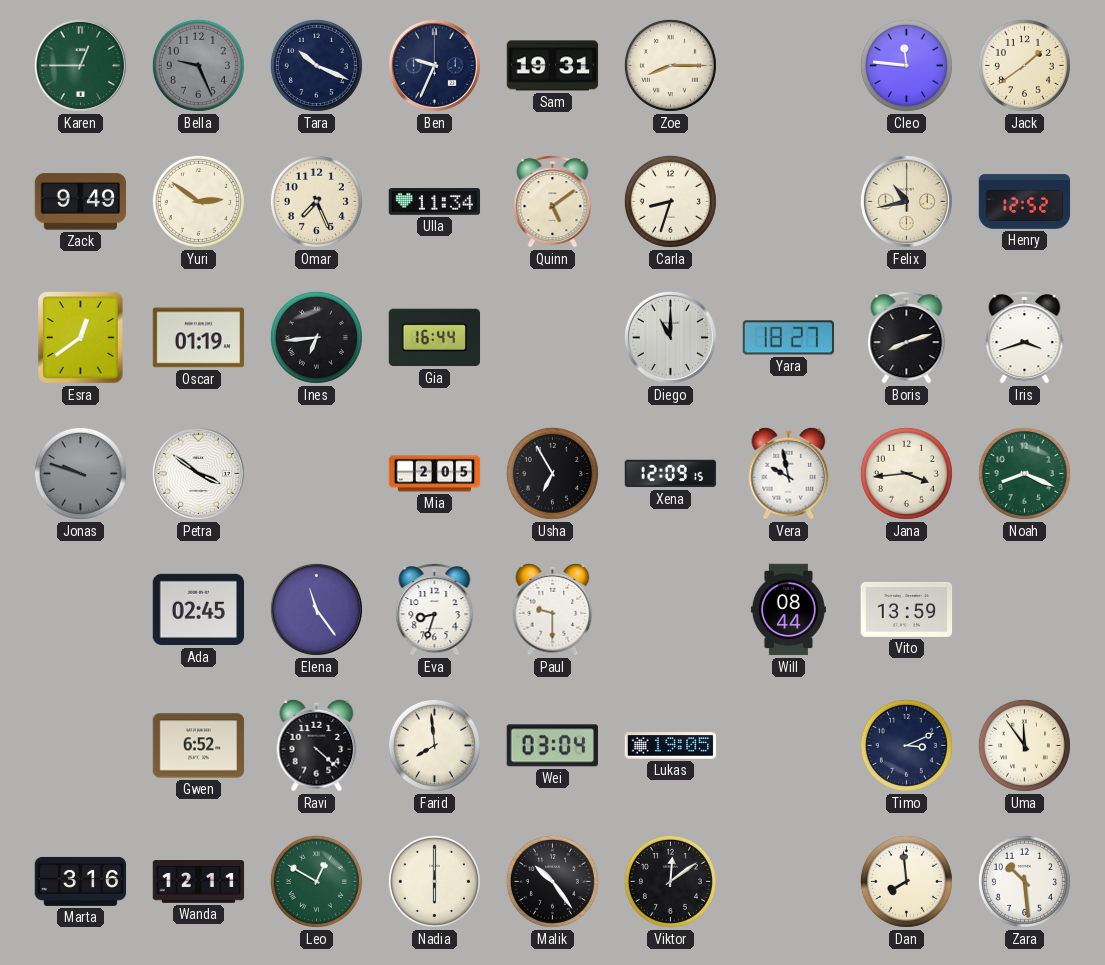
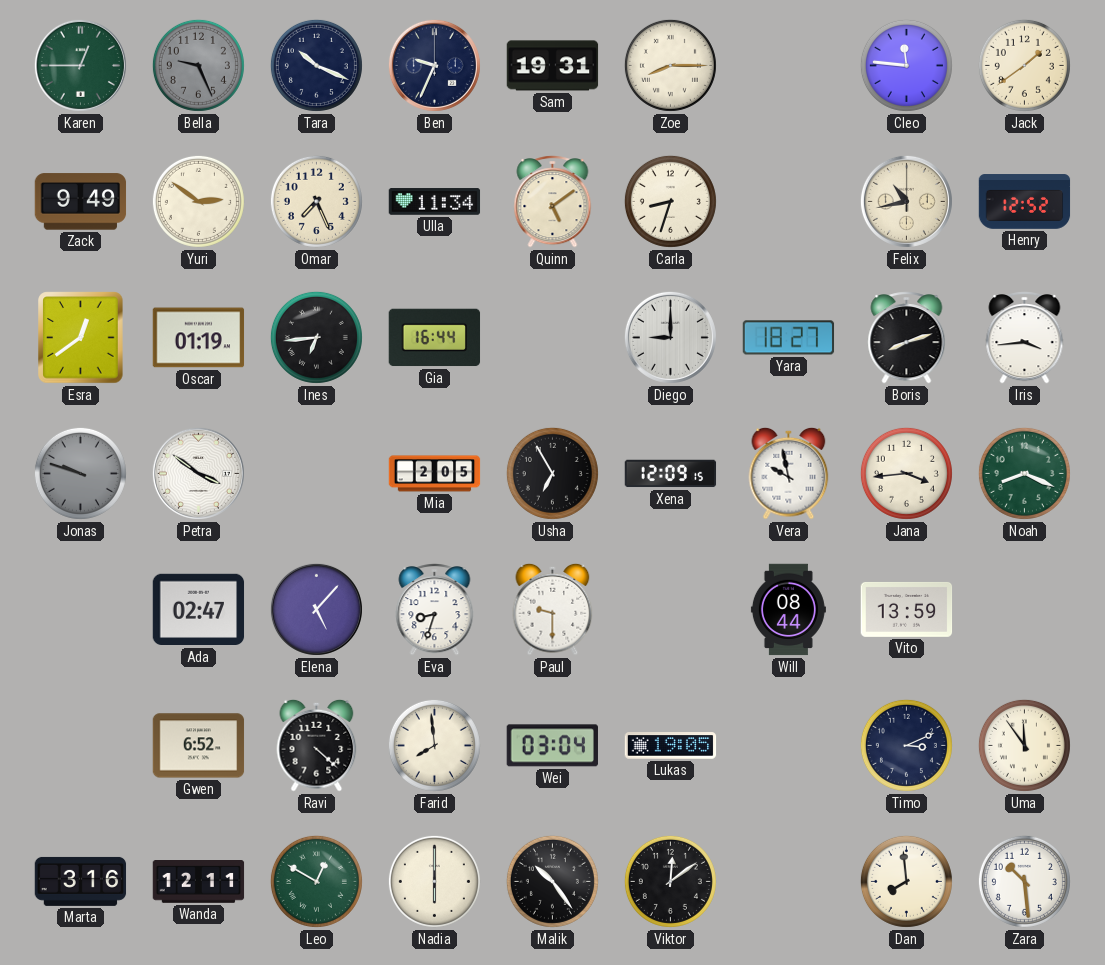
Diego: 11:00 -> 9:00 (670, 337)
Iris: 3:42 -> 3:44 (1025, 338)
Ada: 02:45 -> 02:47 (199, 610)
Elena: 11:24 -> 5:07 (316, 609)
